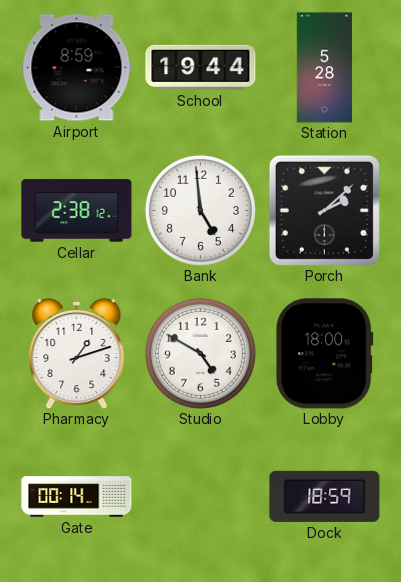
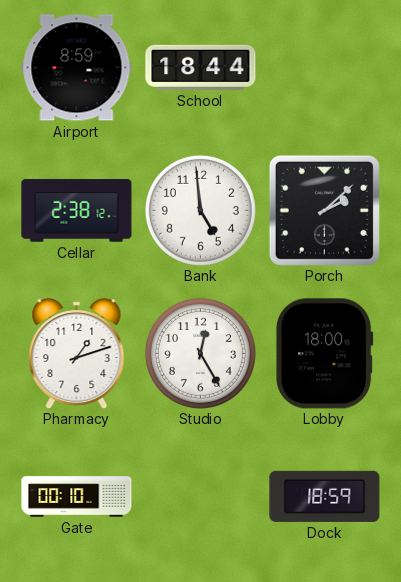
School: 19:44 -> 18:44 (201, 67)
Station: 5:28 -> none (325, 68)
Studio: 4:50 -> 12:25 (200, 353)
Gate: 00:14 -> 00:10 (77, 497)
